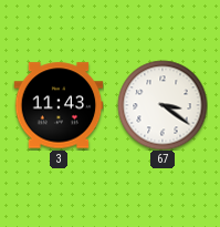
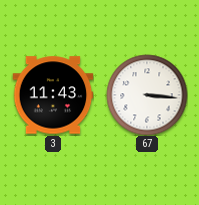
67: 3:21 -> 3:16 (147, 95)
